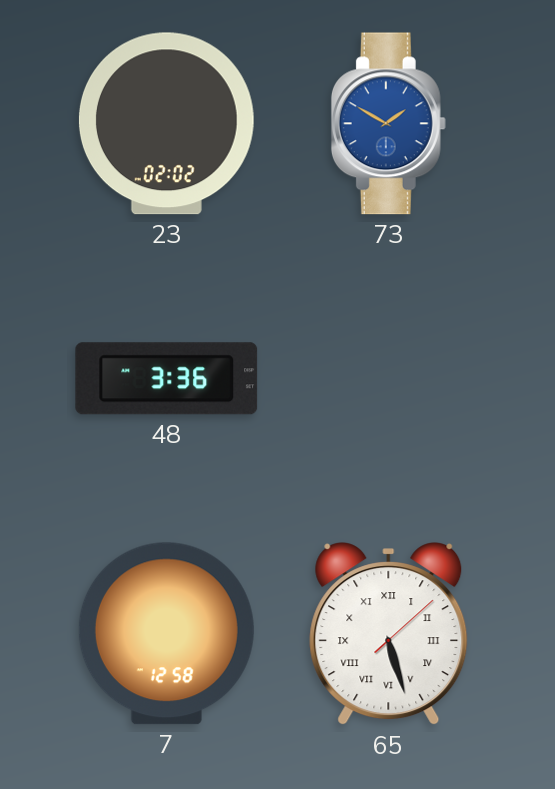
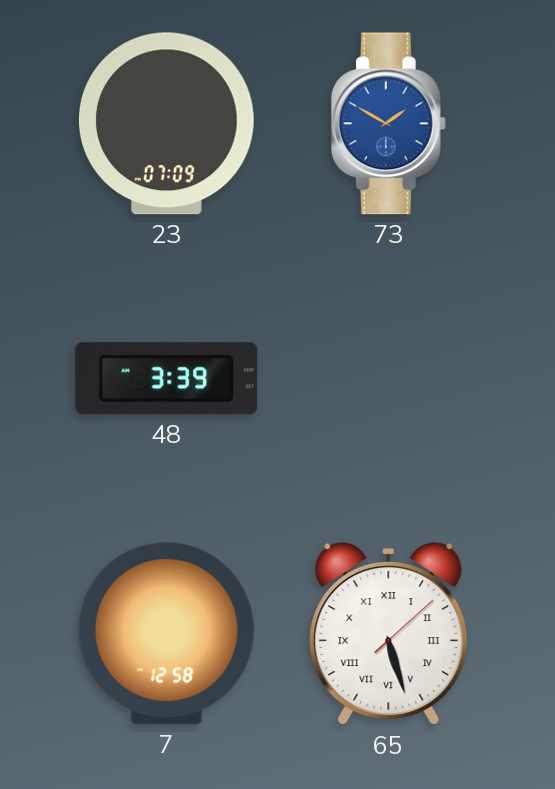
23: 02:02 -> 07:09 (166, 124)
48: 3:36 -> 3:39 (167, 379)
